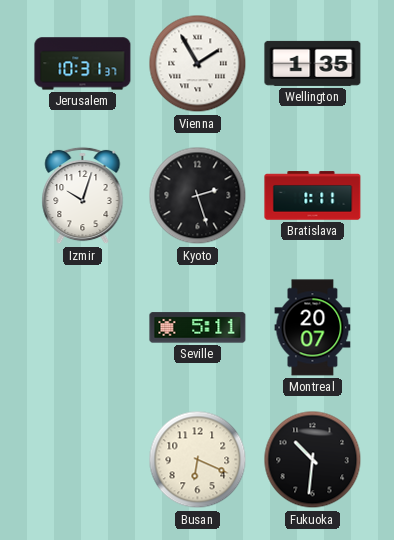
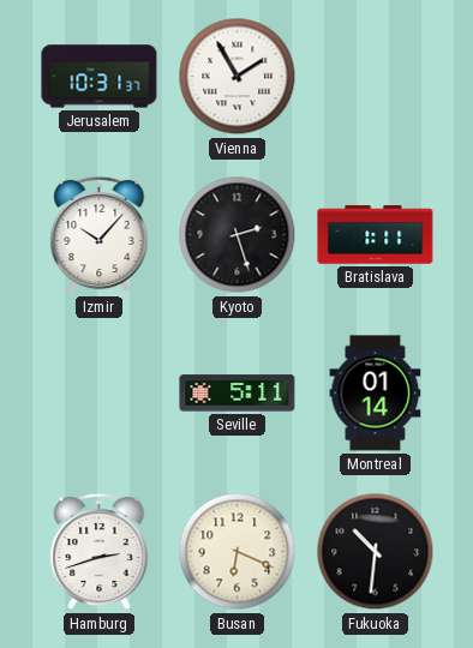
Wellington: 1:35 -> none (313, 63)
Izmir: 10:03 -> 10:07 (100, 235)
Montreal: 20:07 -> 01:14 (376, 394)
Hamburg: none -> 2:42 (100, 552)
